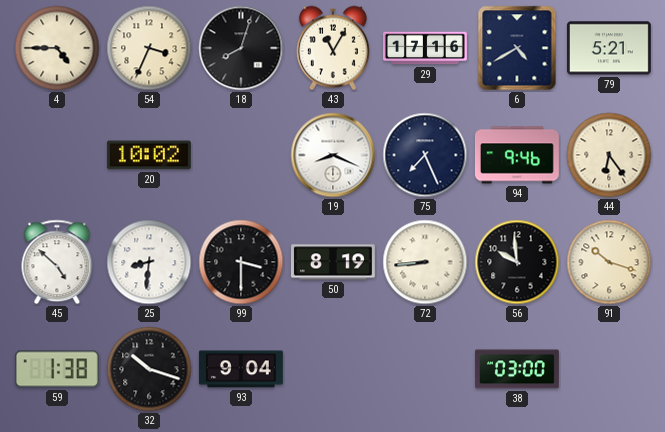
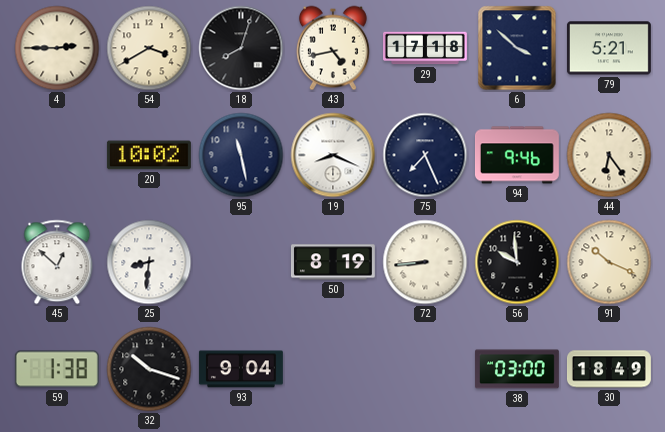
4: 4:45 -> 2:45 (57, 48)
54: 3:34 -> 3:40 (149, 48)
43: 11:05 -> 4:43 (333, 48)
29: 17:16 -> 17:18 (426, 48)
6: 4:40 -> 3:52 (517, 48)
95: none -> 11:28 (241, 155)
45: 4:52 -> 12:52 (57, 262)
99: 3:30 -> none (241, 262)
91: 10:18 -> 10:19 (609, 262)
30: none -> 18:49 (609, 369)
